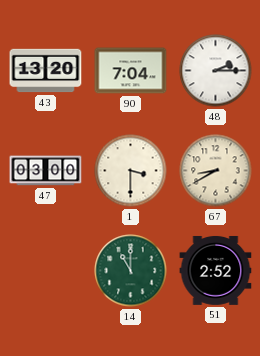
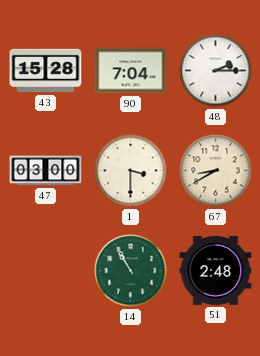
43: 13:20 -> 15:28 (46, 71)
14: 11:00 -> 10:55 (131, 271)
51: 2:52 -> 2:48 (216, 270)
